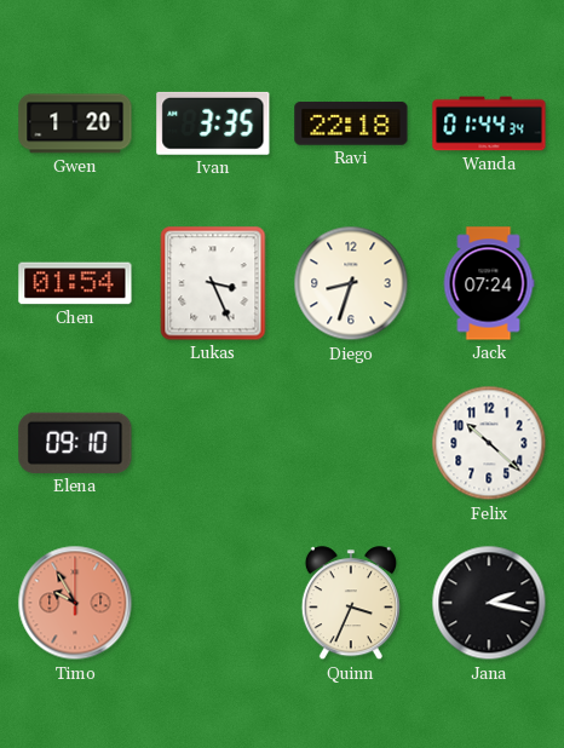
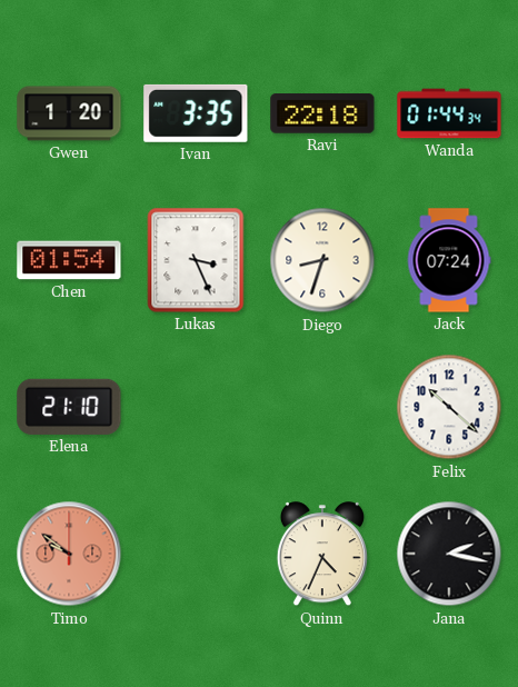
Elena: 09:10 -> 21:10 (69, 407)
Timo: 9:55 -> 9:51 (69, 554)
Quinn: 3:34 -> 4:34 (322, 555)
